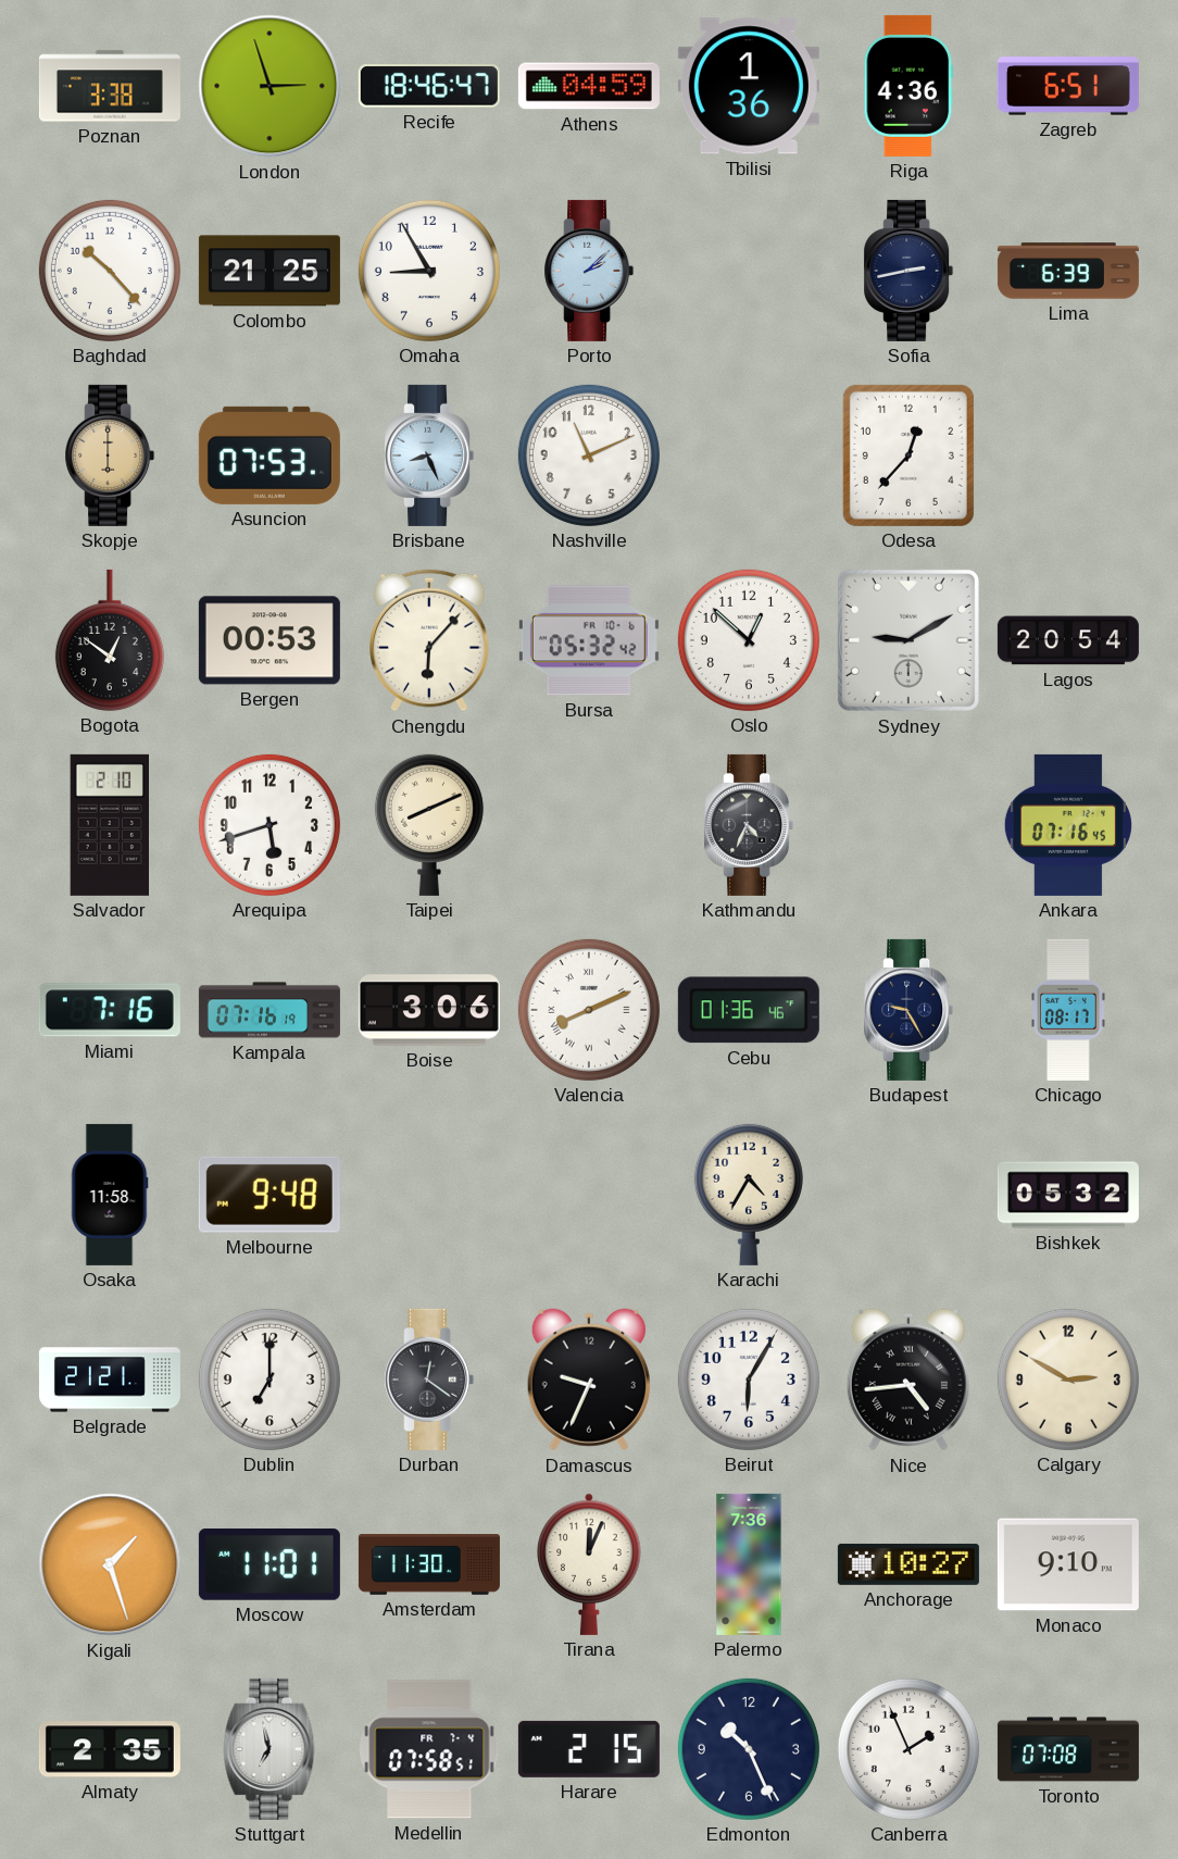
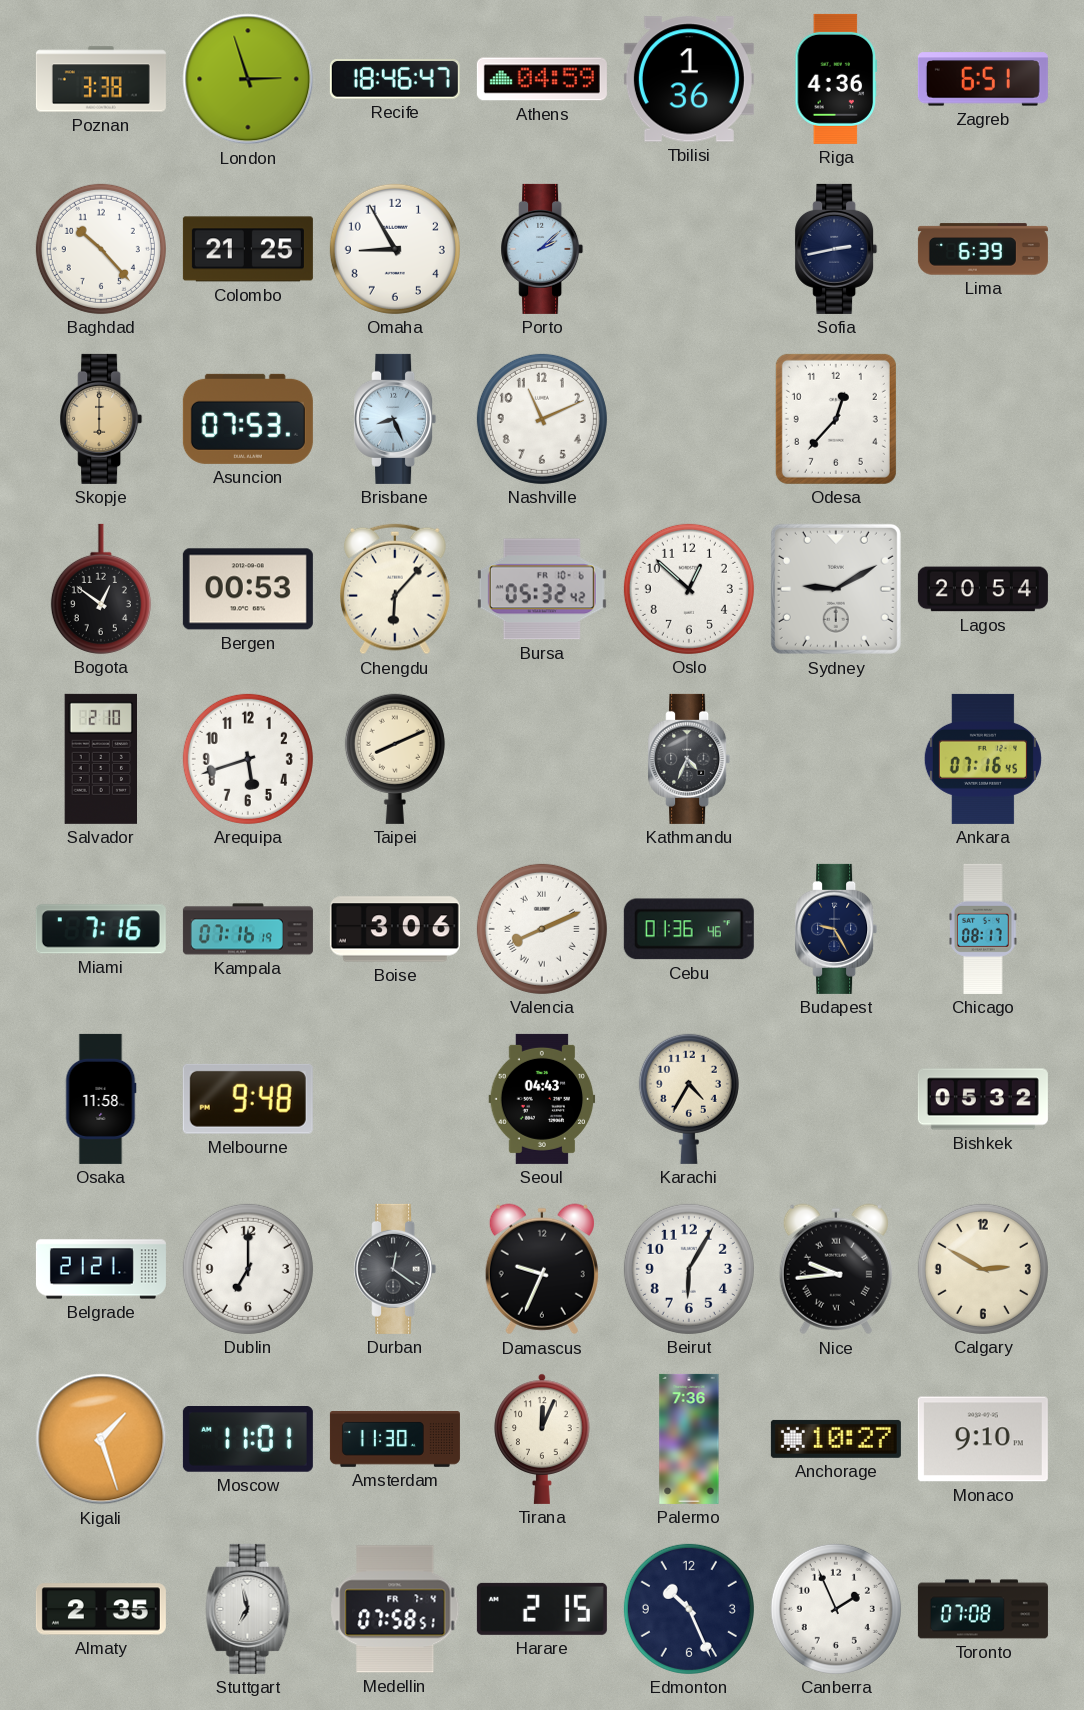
Seoul: none -> 04:43 (542, 1099)
Nice: 4:44 -> 9:44 (836, 1269)
